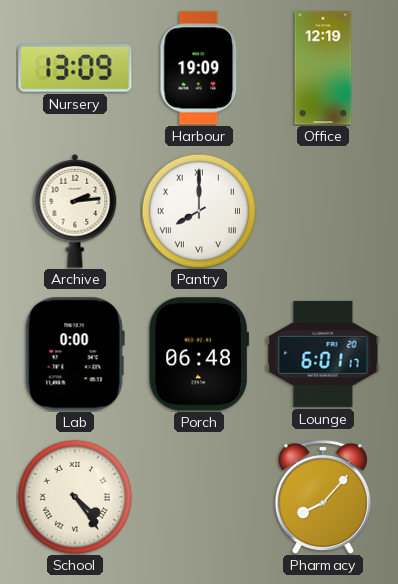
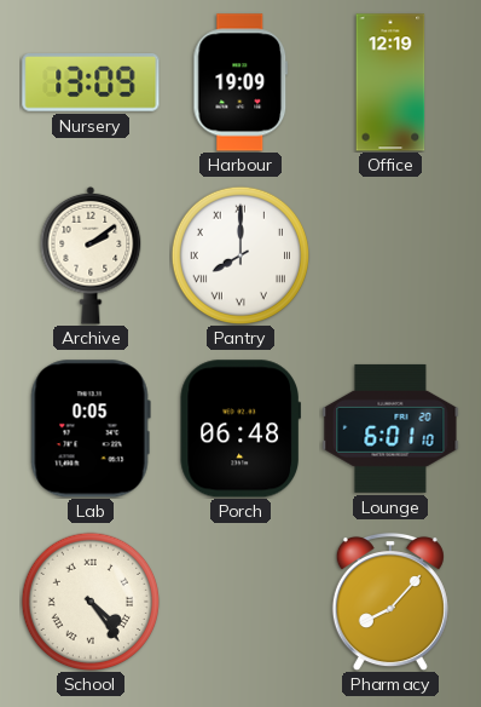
Archive: 2:14 -> 2:09 (91, 255)
Lab: 0:00 -> 0:05 (91, 429)
Lounge: 6:01:17 -> 6:01:10 (390, 429)
